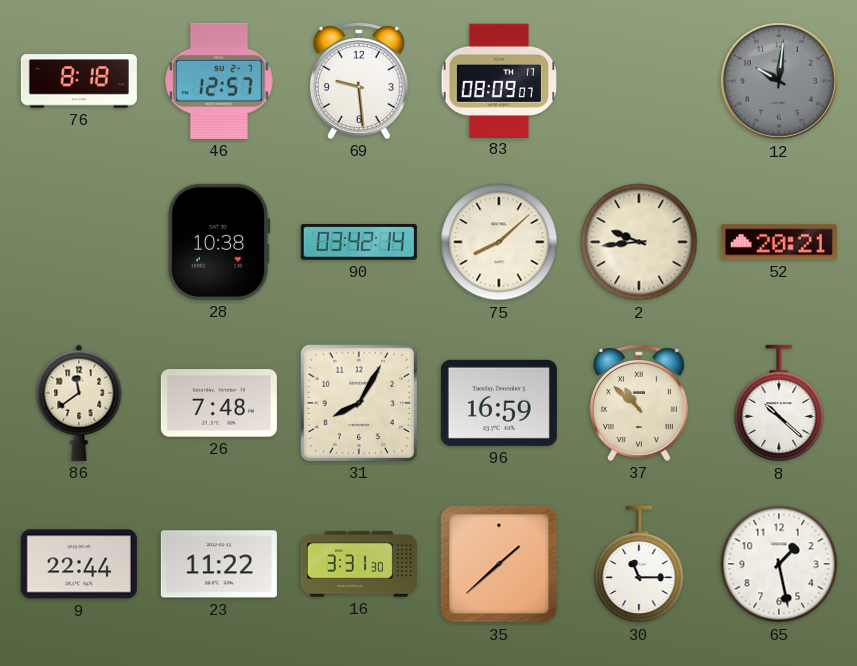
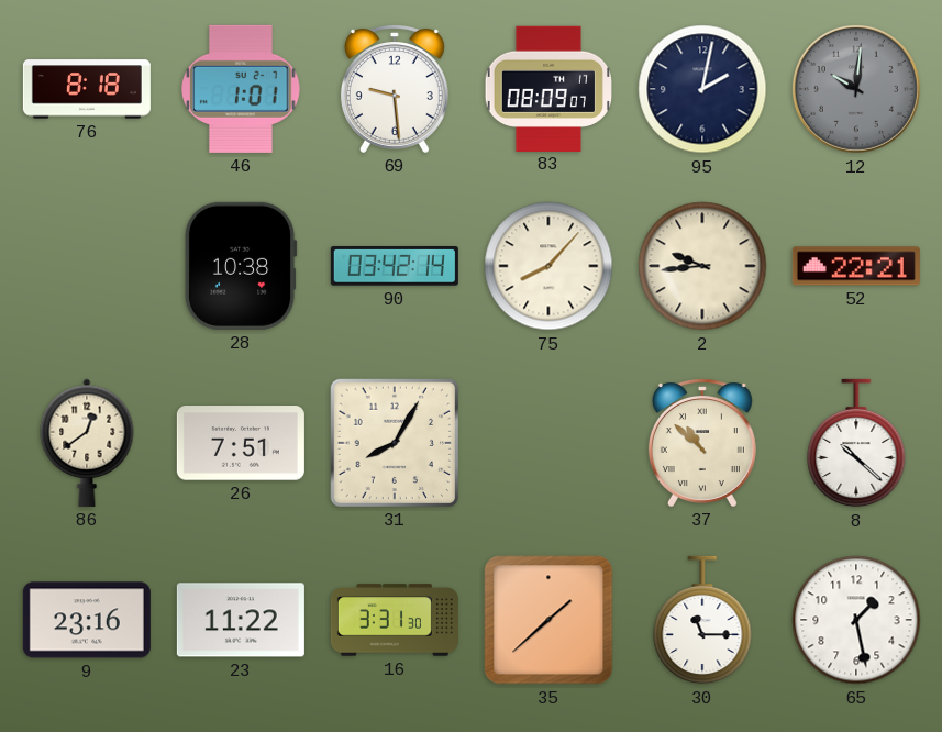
46: 12:57 -> 1:01 (241, 89)
95: none -> 2:02 (702, 89)
75: 8:08 -> 8:07 (548, 266)
52: 20:21 -> 22:21 (856, 266)
86: 11:39 -> 12:39 (87, 443)
26: 7:48 -> 7:51 (241, 443)
96: 16:59 -> none (499, 403)
9: 22:44 -> 23:16 (87, 620)
